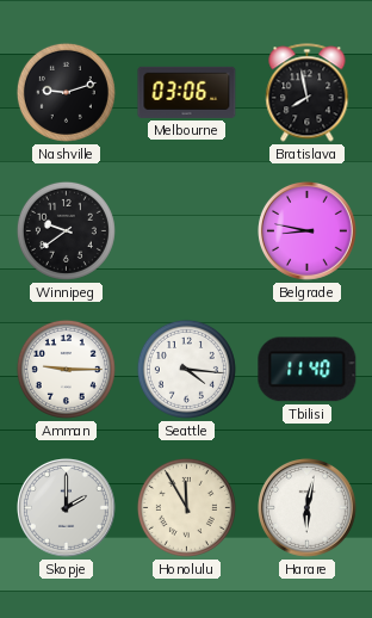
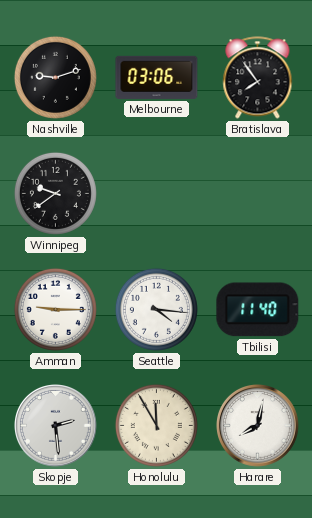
Bratislava: 7:58 -> 7:54 (258, 78)
Belgrade: 8:47 -> none (308, 231)
Skopje: 2:00 -> 2:29 (56, 426)
Harare: 6:02 -> 8:02 (258, 426)
